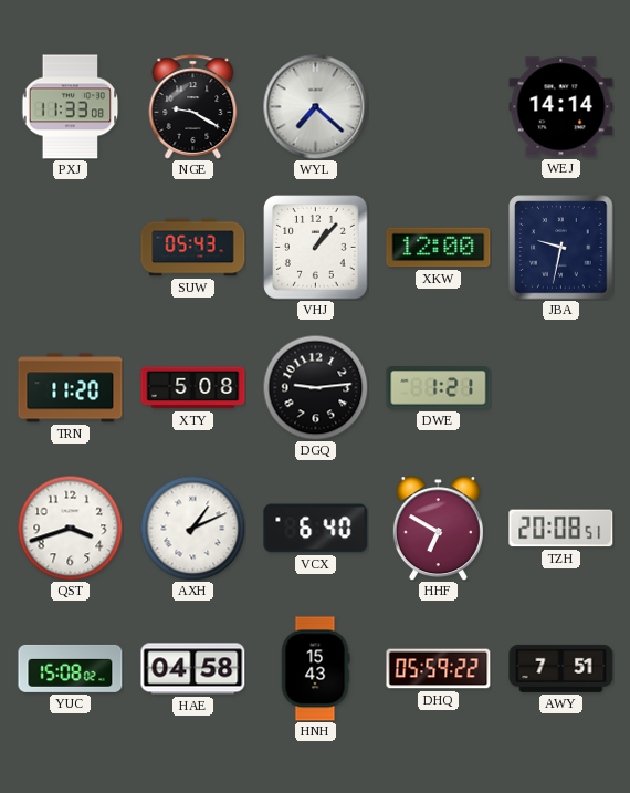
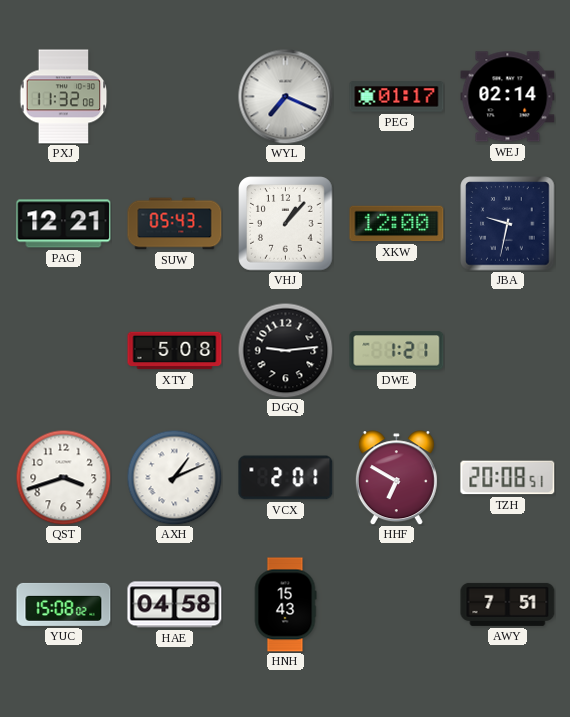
PXJ: 11:33 -> 11:32 (64, 97)
NGE: 9:20 -> none (193, 107)
WYL: 7:22 -> 7:19 (285, 96)
PEG: none -> 01:17 (397, 97)
WEJ: 14:14 -> 02:14 (508, 97)
PAG: none -> 12:21 (64, 224)
TRN: 11:20 -> none (71, 388)
VCX: 6:40 -> 2:01 (286, 478)
DHQ: 05:59 -> none (439, 669)
